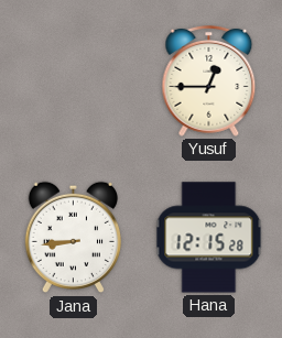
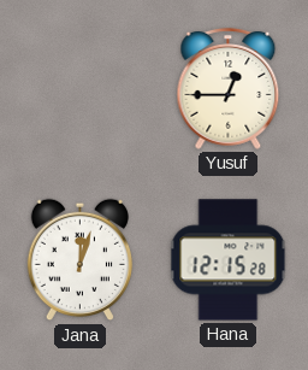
Jana: 8:44 -> 12:03 (79, 260)
